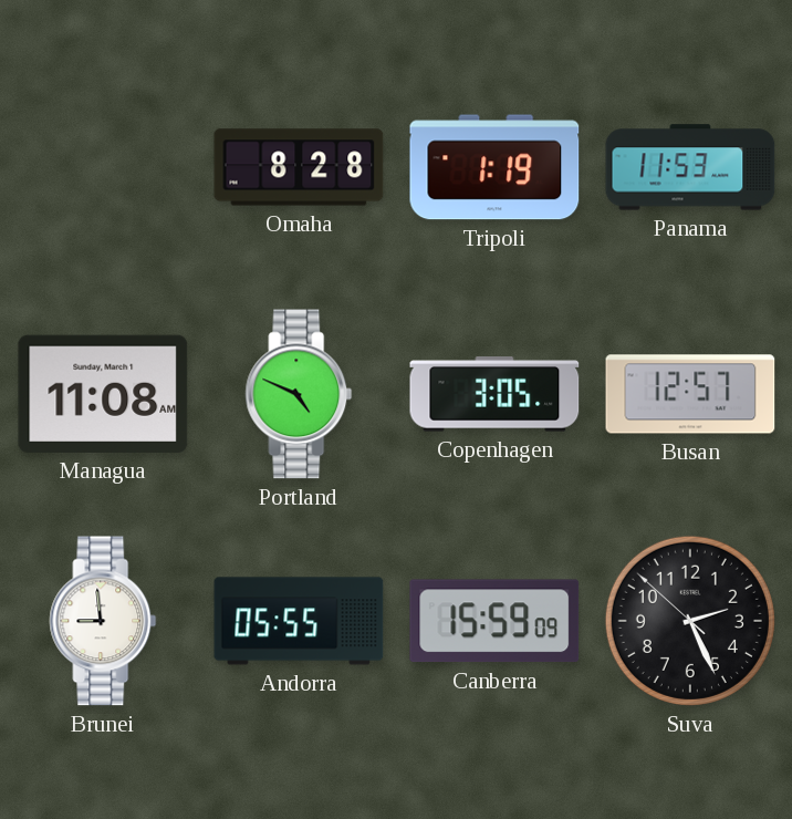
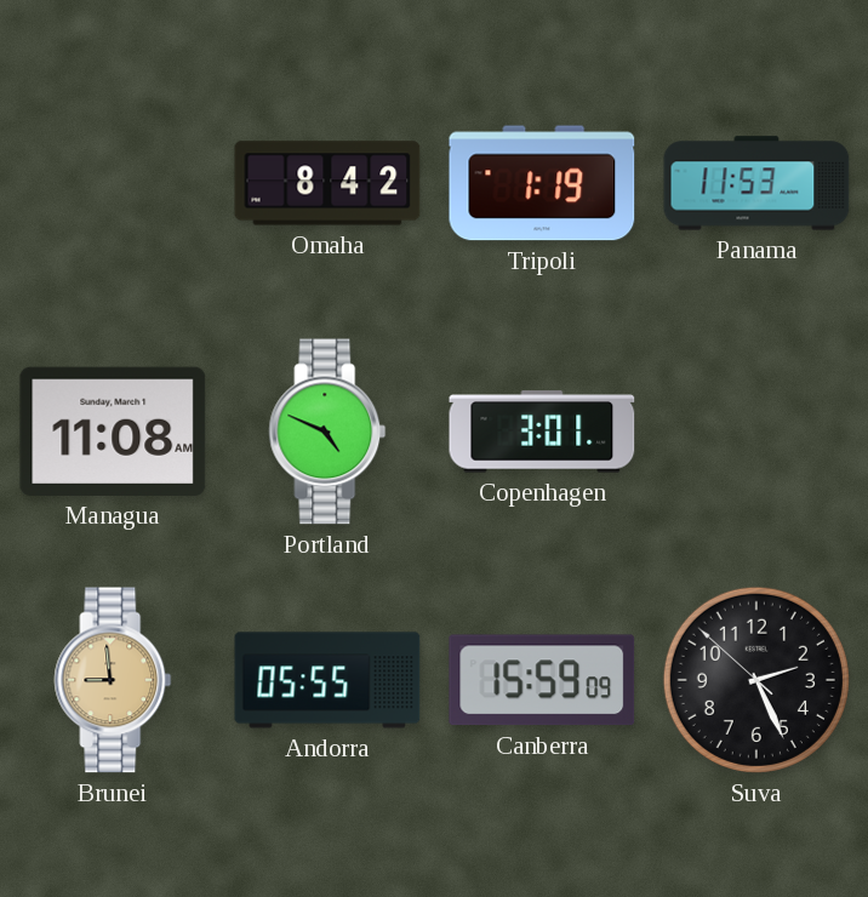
Omaha: 8:28 -> 8:42 (327, 183)
Copenhagen: 3:05 -> 3:01 (542, 432)
Busan: 12:57 -> none (690, 394)
Brunei dial: white -> champagne (113, 680)
